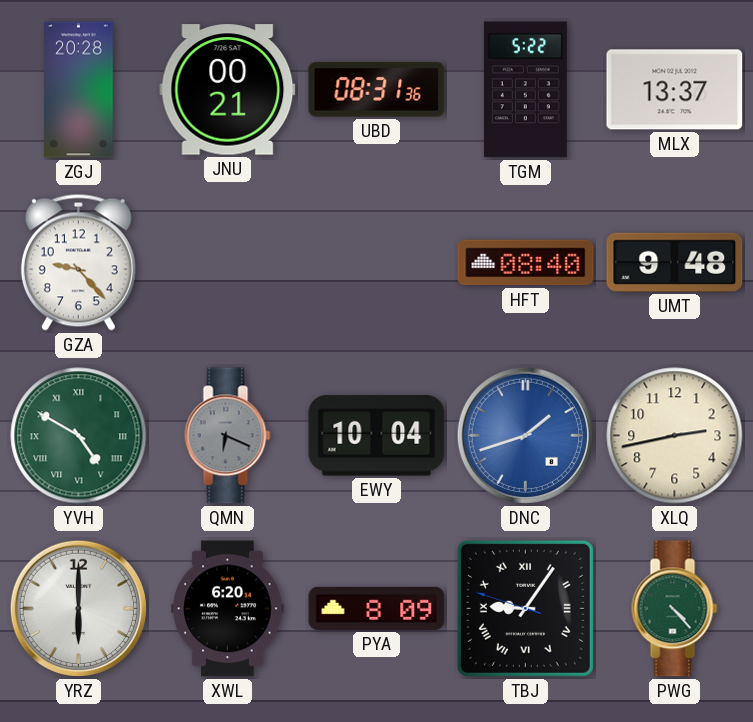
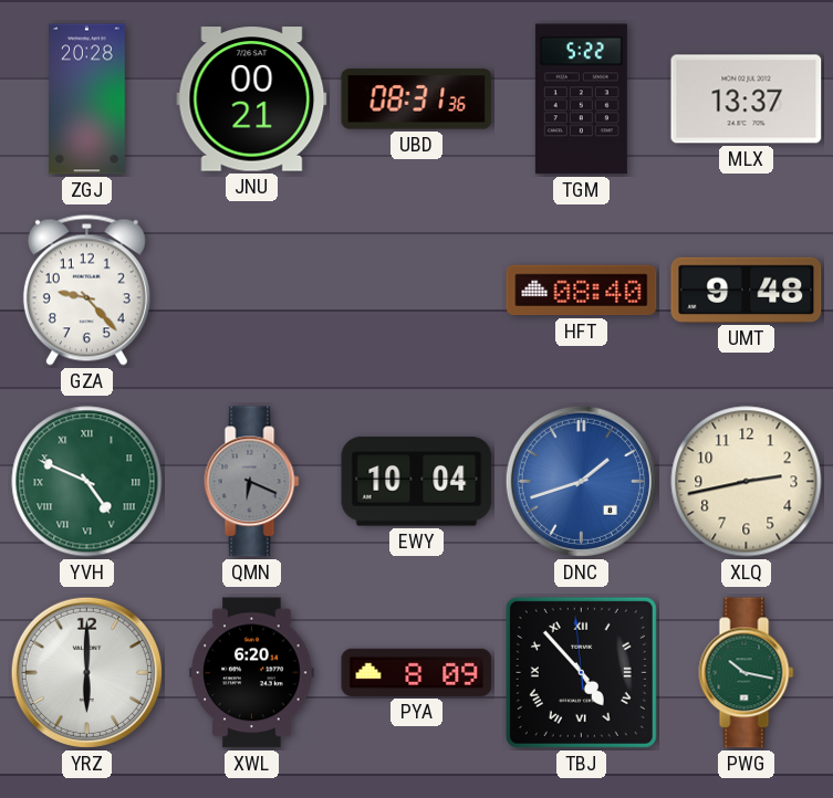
YVH: 4:50 -> 4:49 (87, 482)
TBJ: 9:05 -> 4:52 (581, 672)
PWG: 4:23 -> 10:17 (747, 673)
